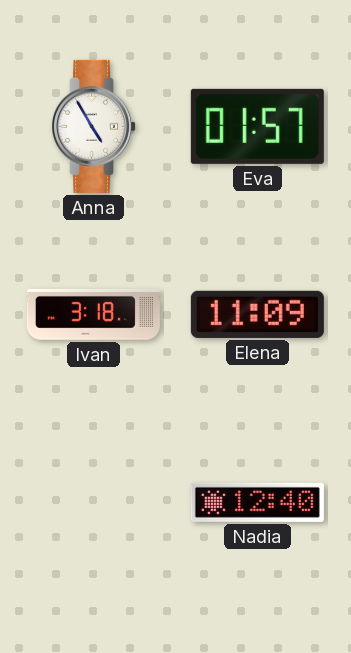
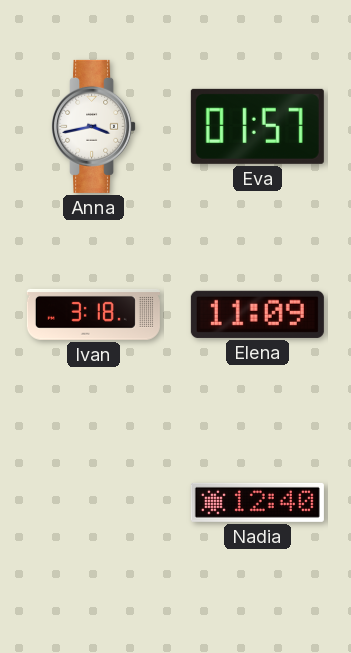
Anna: 4:55 -> 3:43 (94, 126)
